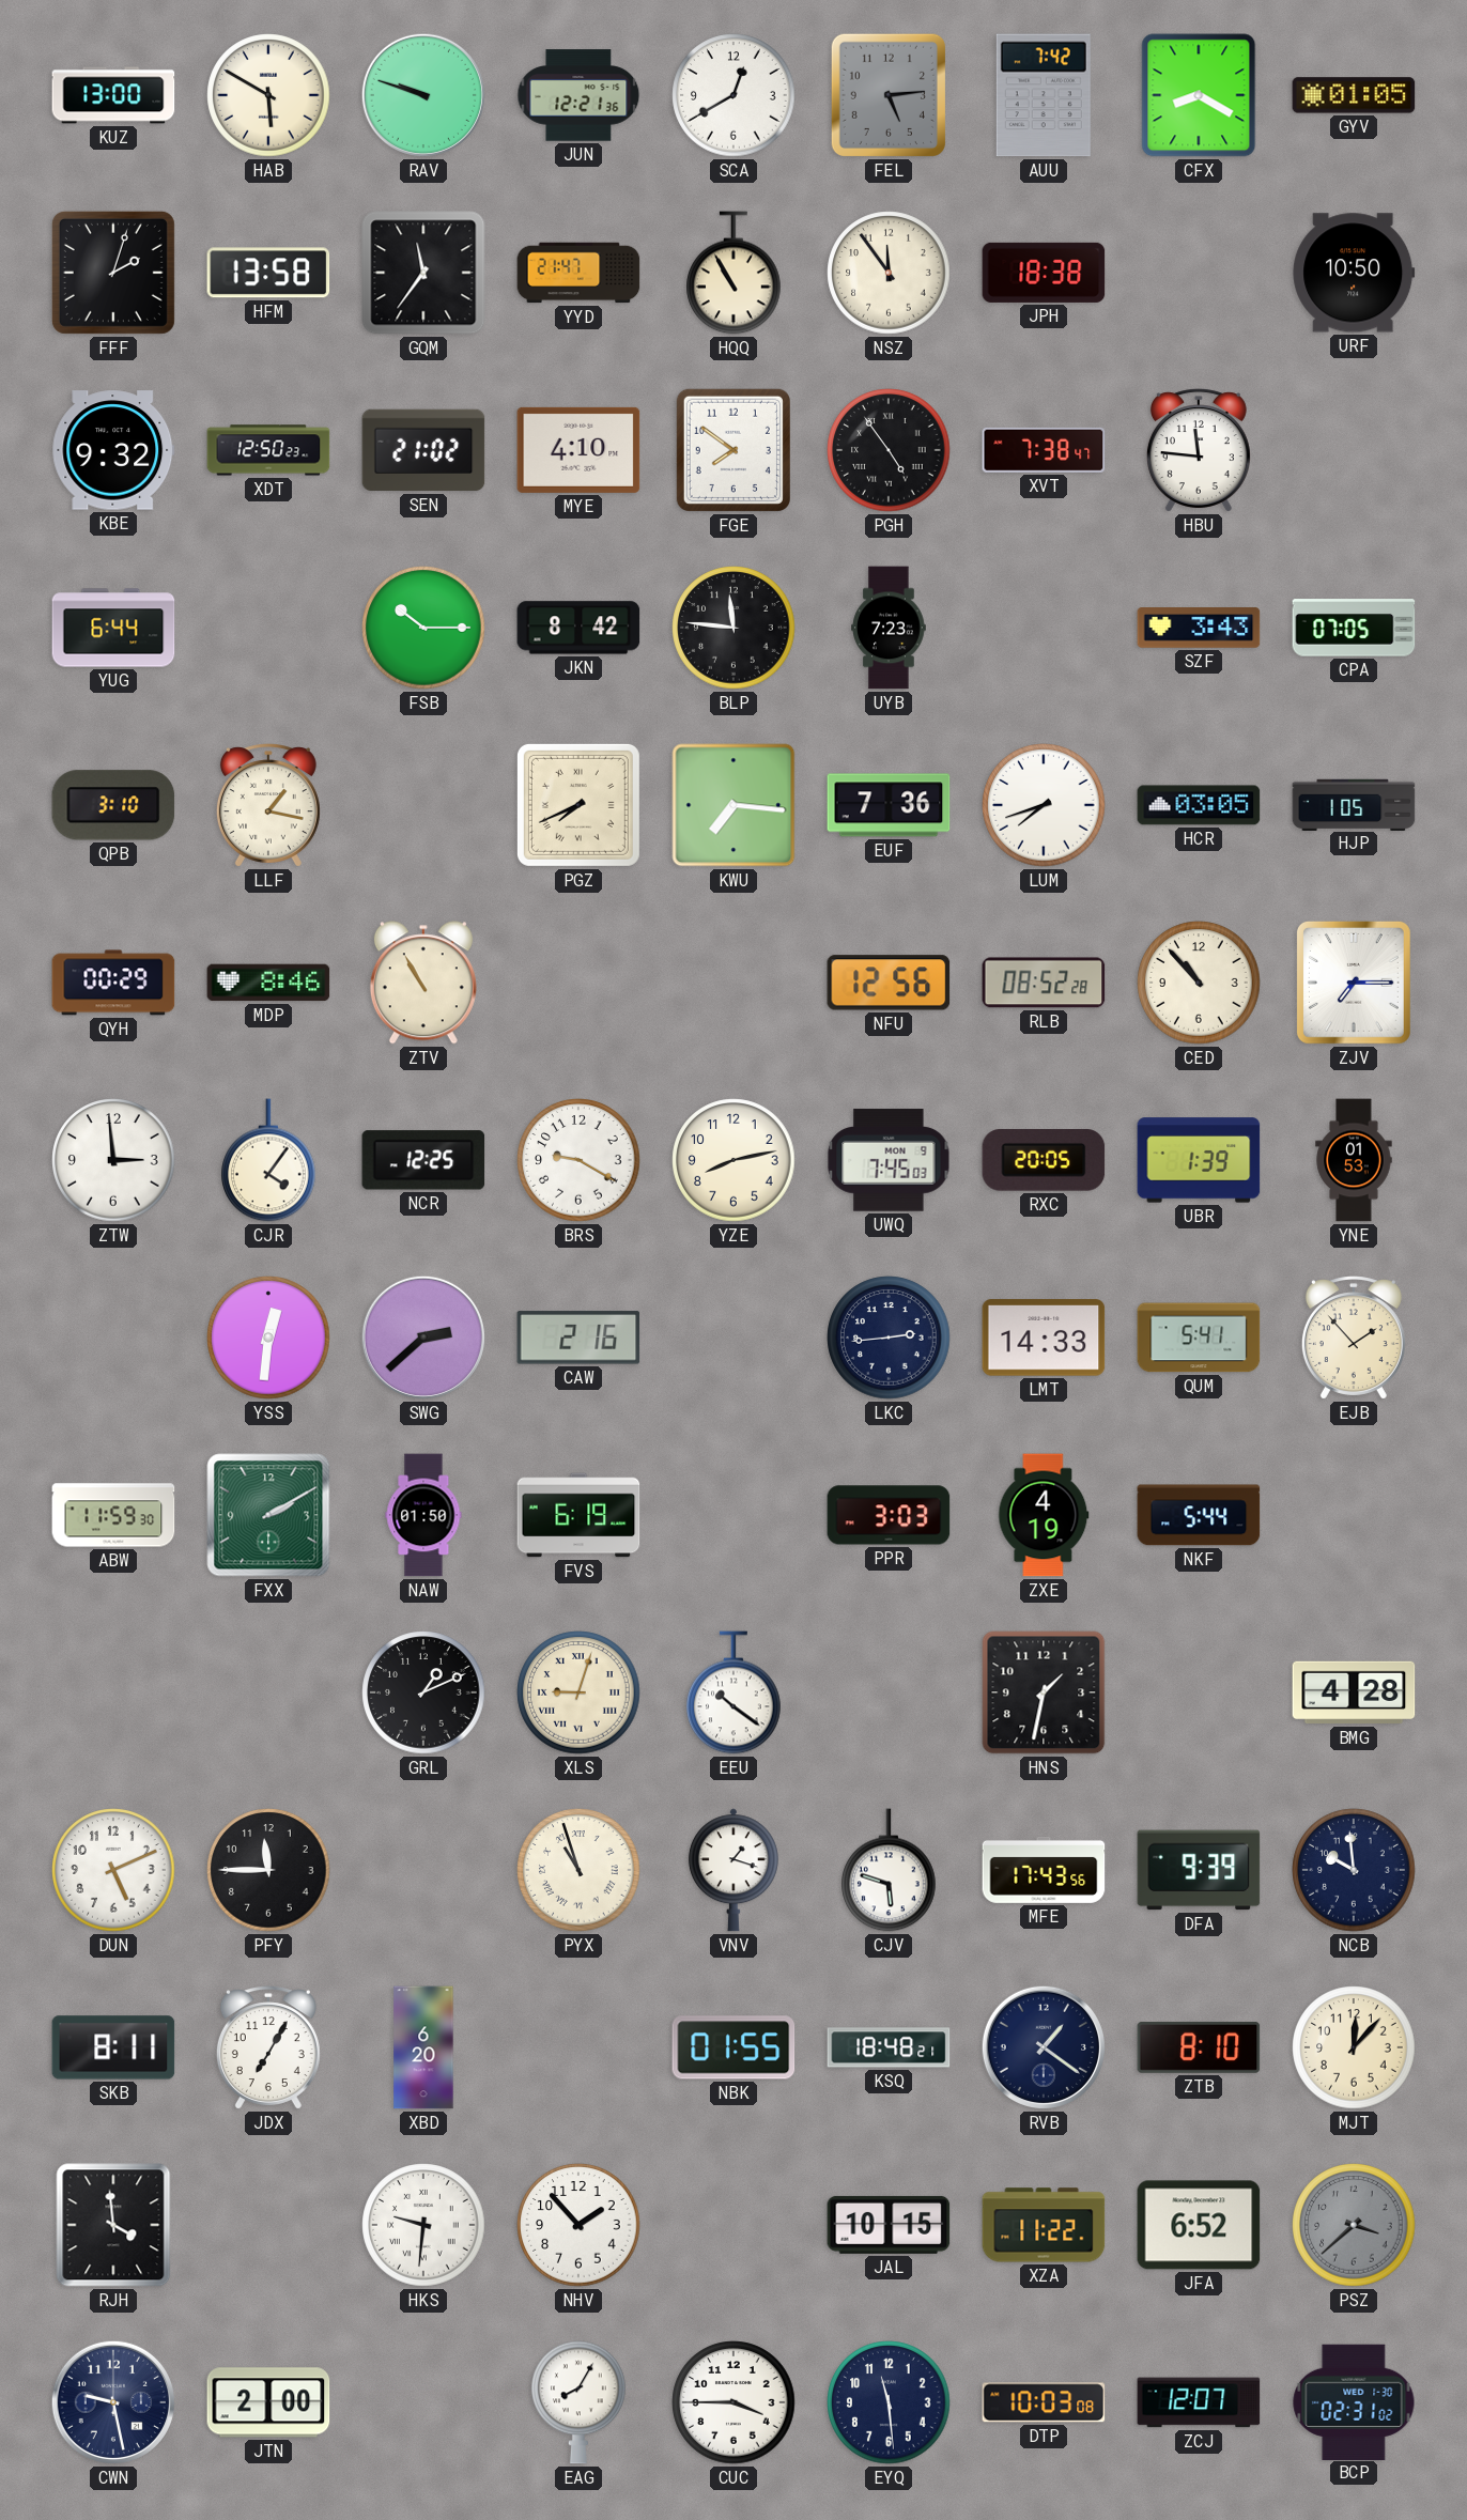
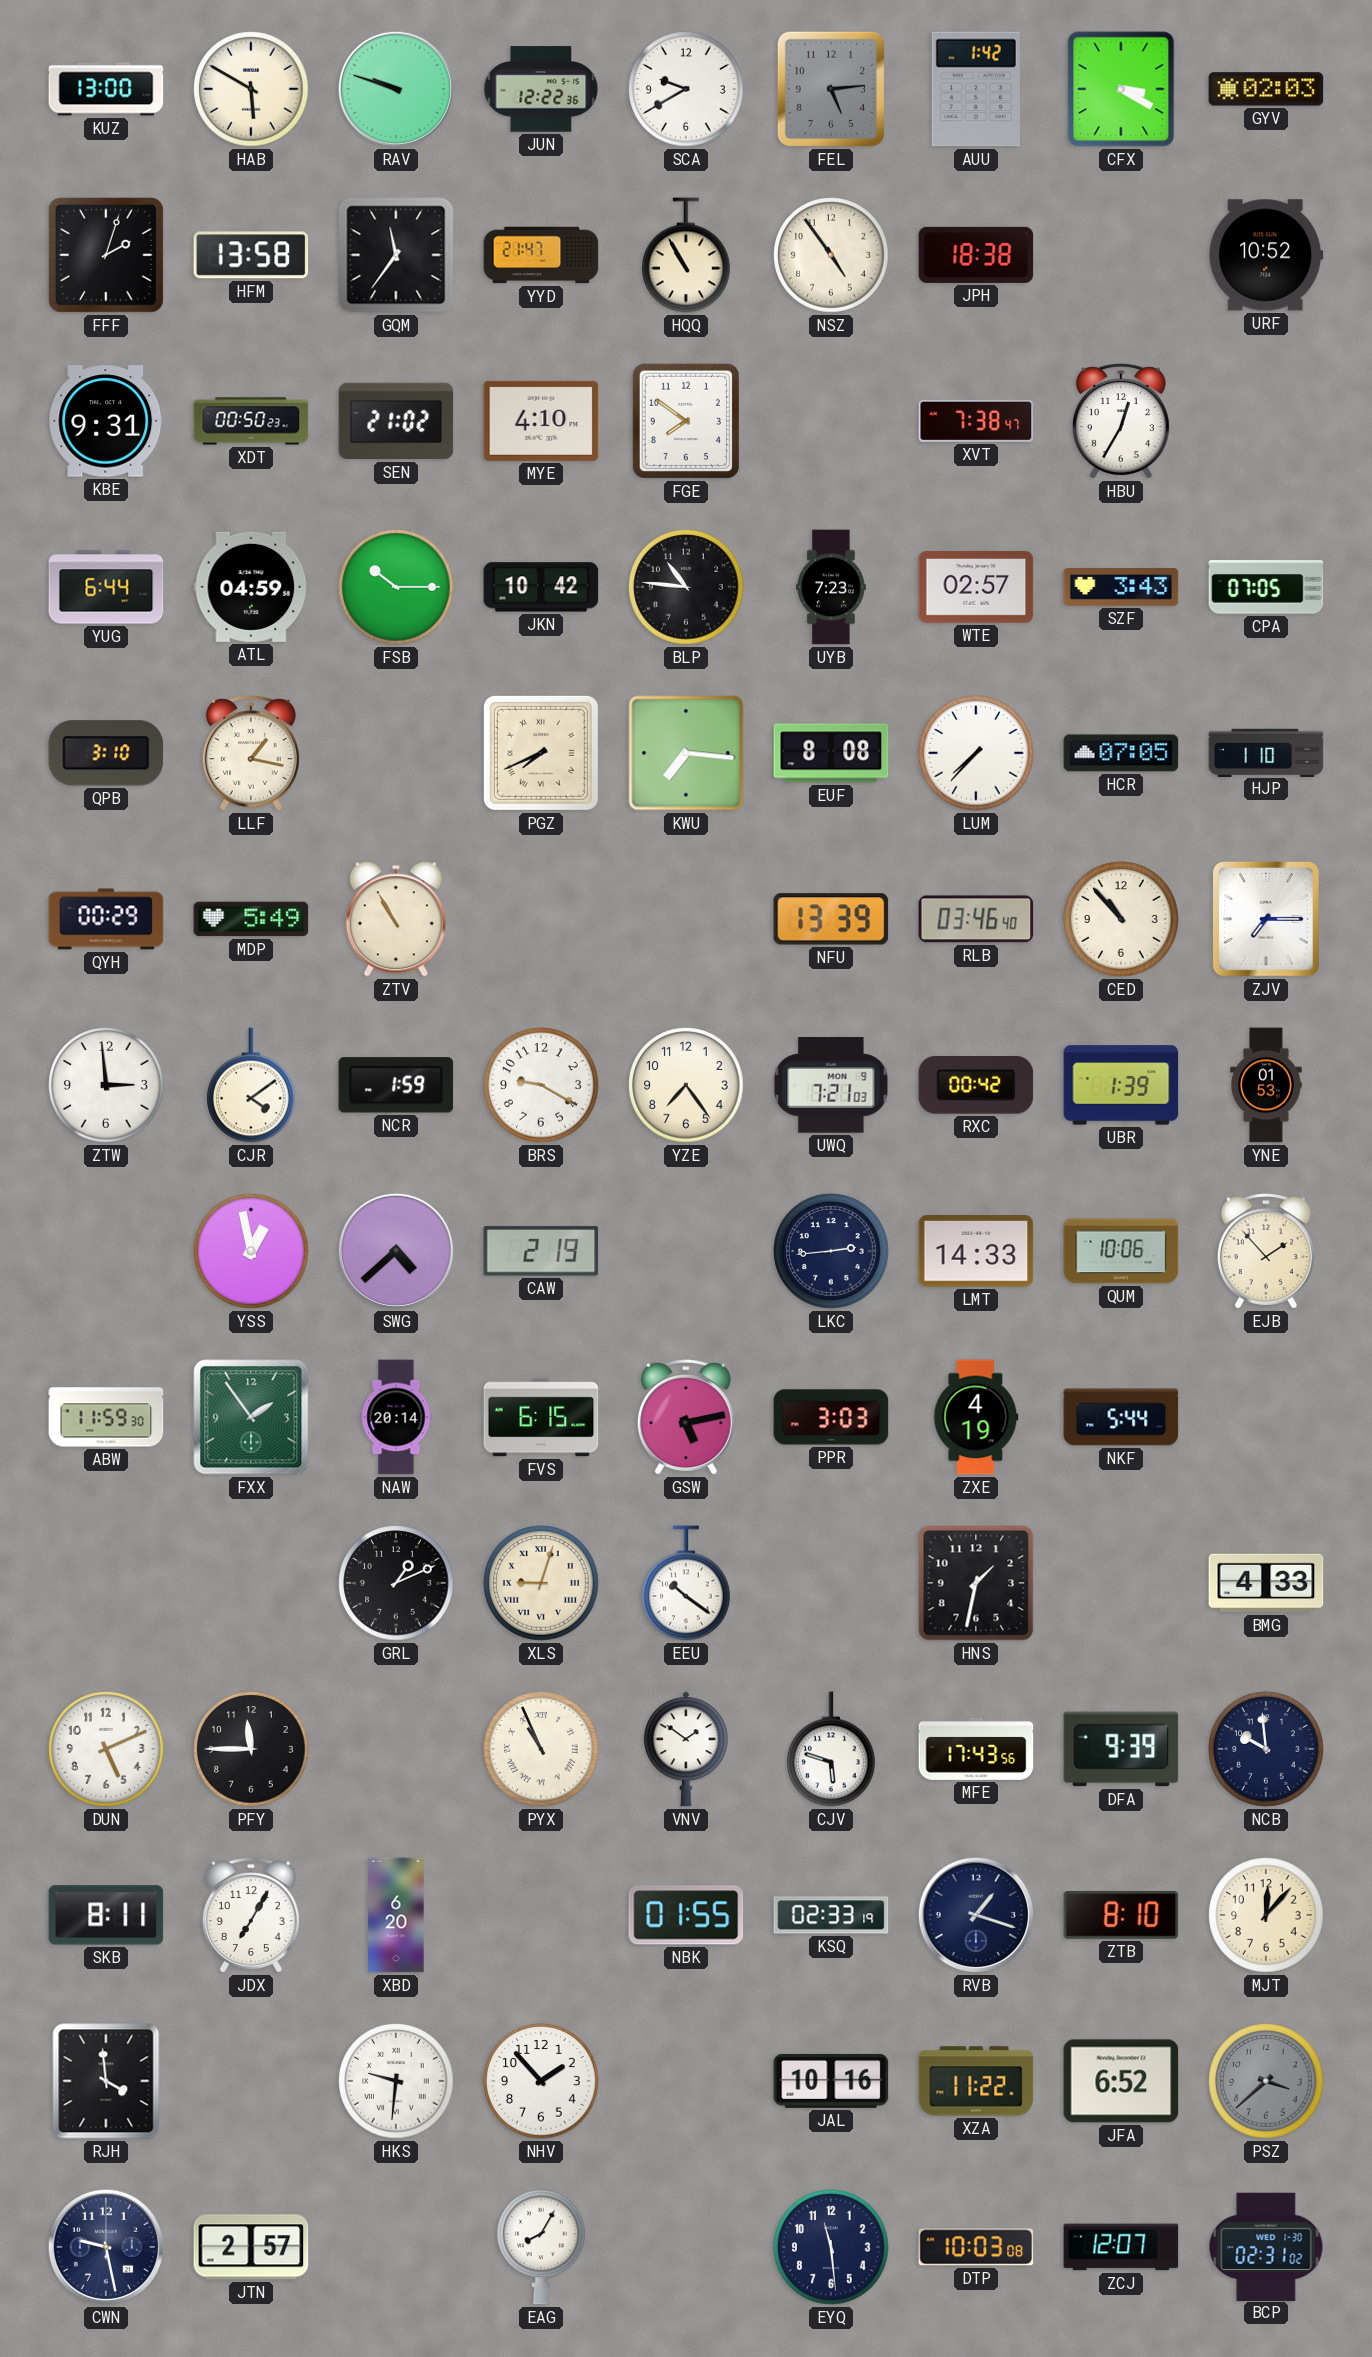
JUN: 12:21 -> 12:22 (541, 89)
SCA: 12:40 -> 9:40 (686, 89)
AUU: 7:42 -> 1:42 (976, 89)
CFX: 8:20 -> 3:20 (1121, 89)
GYV: 01:05 -> 02:03 (1266, 89)
NSZ: 11:54 -> 4:54 (831, 255)
URF: 10:50 -> 10:52 (1266, 255)
KBE: 9:32 -> 9:31 (106, 421)
XDT: 12:50 -> 00:50 (251, 421)
PGH: 4:54 -> none (889, 450)
HBU: 11:46 -> 12:35 (1121, 421)
ATL: none -> 04:59 (251, 587)
JKN: 8:42 -> 10:42 (541, 587)
BLP: 11:46 -> 10:46 (686, 587)
WTE: none -> 02:57 (976, 587)
EUF: 7:36 -> 8:08 (831, 753)
LUM: 7:42 -> 7:37 (976, 753)
HCR: 03:05 -> 07:05 (1121, 753)
HJP: 1:05 -> 1:10 (1266, 752)
MDP: 8:46 -> 5:49 (251, 919)
NFU: 12:56 -> 13:39 (831, 919)
RLB: 08:52 -> 03:46 (976, 919)
CJR: 4:06 -> 4:09 (252, 1085)
NCR: 12:25 -> 1:59 (396, 1085)
YZE: 8:13 -> 7:24 (686, 1085)
UWQ: 7:45 -> 7:21 (831, 1085)
RXC: 20:05 -> 00:42 (976, 1085)
YSS: 12:31 -> 12:58 (251, 1251)
SWG: 2:38 -> 4:38 (396, 1251)
CAW: 2:16 -> 2:19 (541, 1251)
QUM: 5:41 -> 10:06 (1121, 1251)
FXX: 2:10 -> 1:54 (251, 1417)
NAW: 01:50 -> 20:14 (396, 1417)
FVS: 6:19 -> 6:15 (541, 1417)
GSW: none -> 5:13 (686, 1417)
BMG: 4:28 -> 4:33 (1266, 1583)
PYX: 10:57 -> 10:56 (541, 1749)
VNV: 1:18 -> 1:51 (686, 1749)
KSQ: 18:48 -> 02:33 (831, 1915)
RVB: 1:21 -> 1:18 (976, 1915)
JAL: 10:15 -> 10:16 (831, 2081)
JTN: 2:00 -> 2:57 (251, 2247)
CUC: 3:45 -> none (733, 2402)
